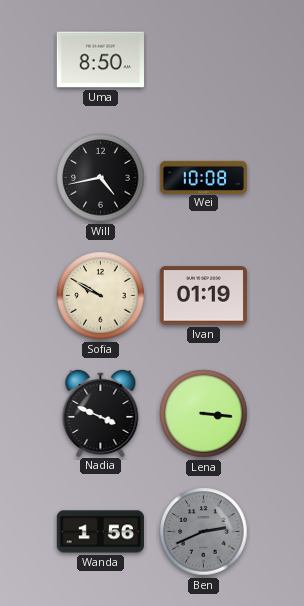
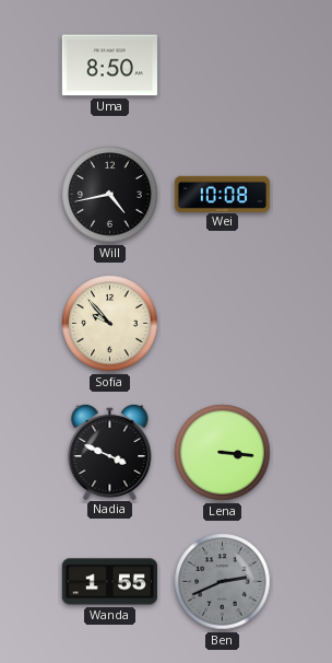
Sofia: 9:50 -> 9:53 (110, 324)
Ivan: 01:19 -> none (203, 296)
Wanda: 1:56 -> 1:55 (109, 582)
